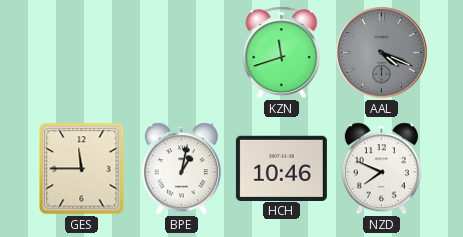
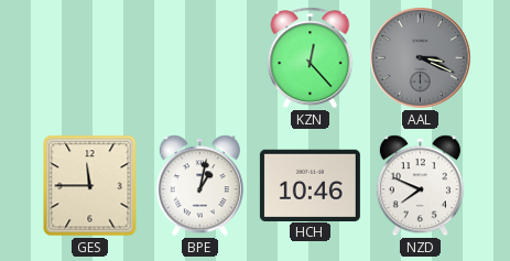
KZN: 11:42 -> 12:23 (311, 58)
AAL: 4:19 -> 3:19 (421, 58)
